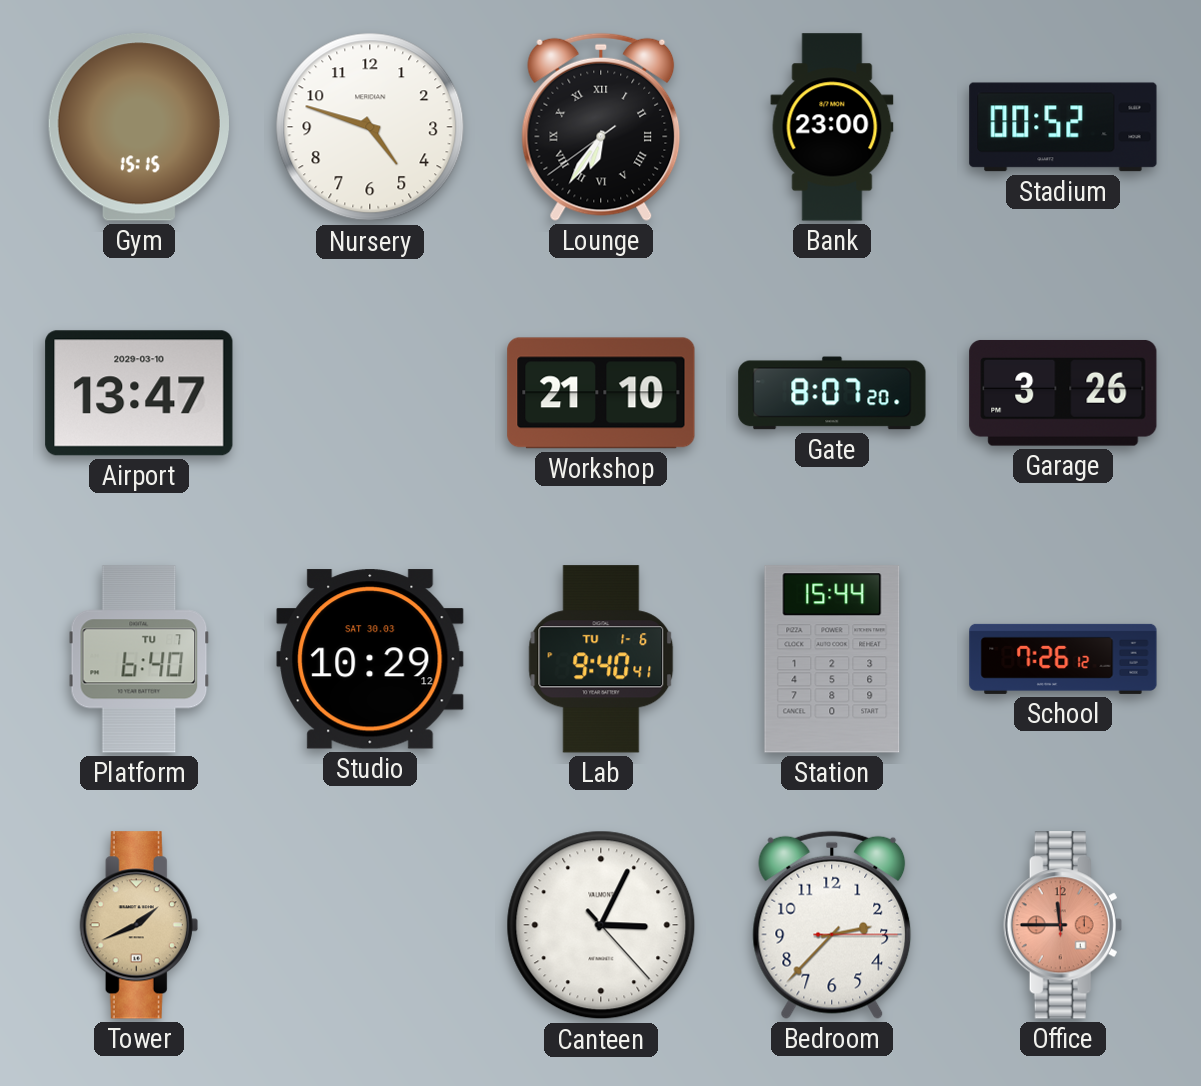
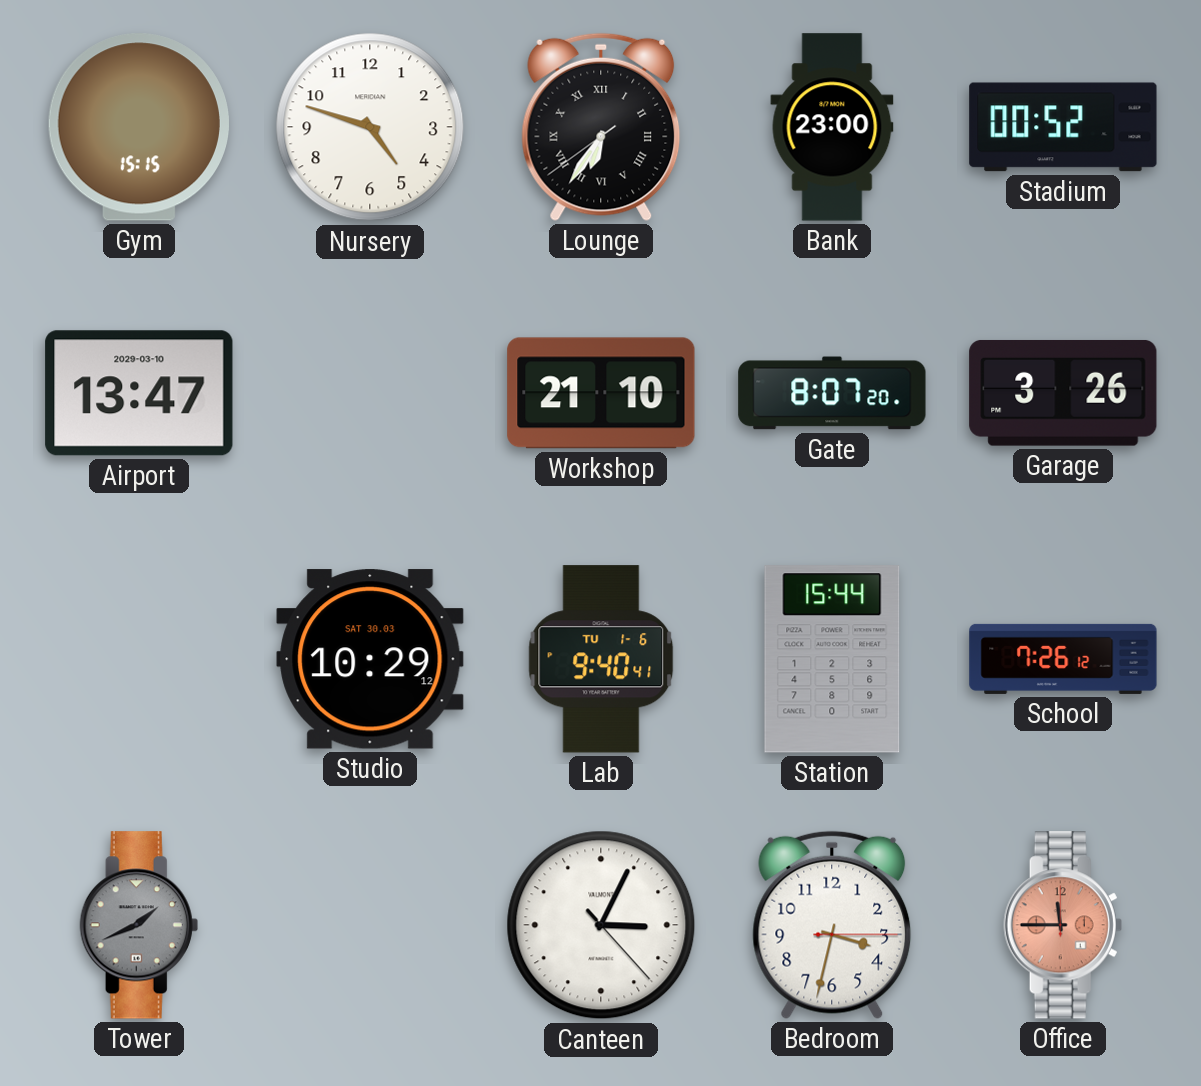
Platform: 6:40 -> none (139, 659)
Tower dial: champagne -> grey (139, 925)
Bedroom: 2:37 -> 3:32 (832, 925)
